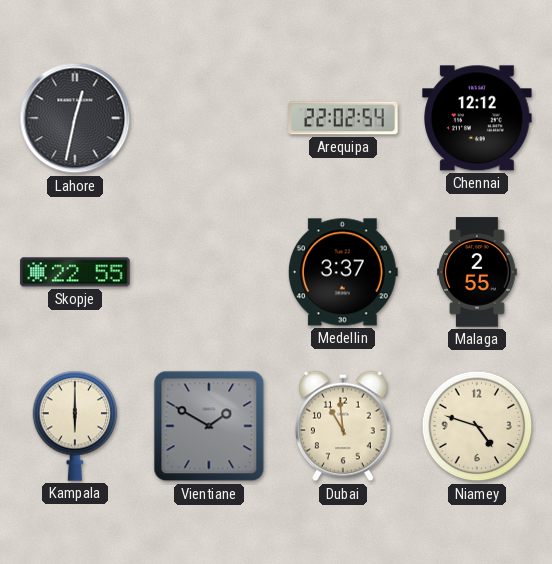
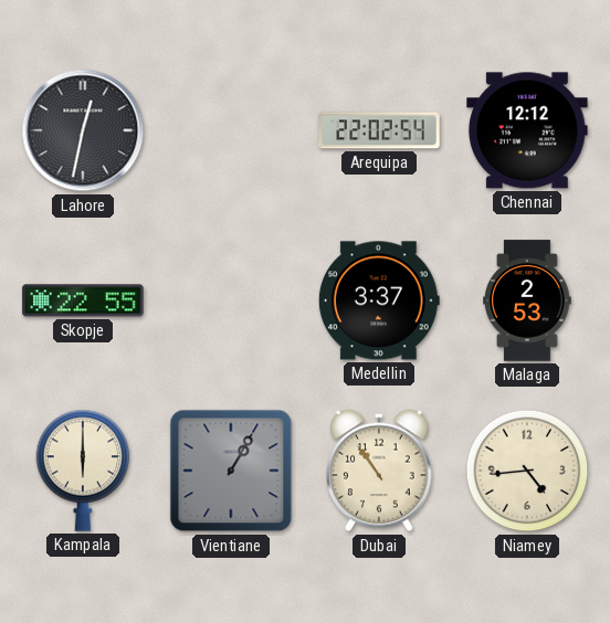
Malaga: 2:55 -> 2:53 (527, 300)
Vientiane: 1:50 -> 1:05 (231, 471)
Dubai: 10:59 -> 10:54 (380, 471)
Niamey: 4:48 -> 4:44 (527, 471)
